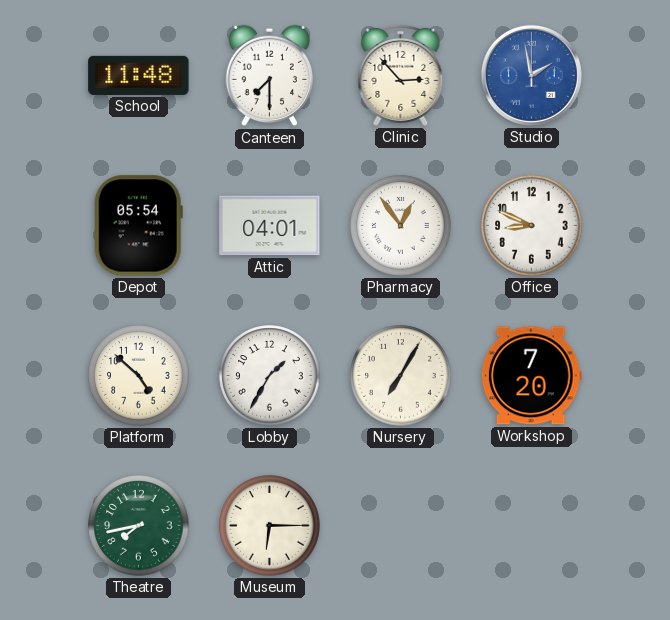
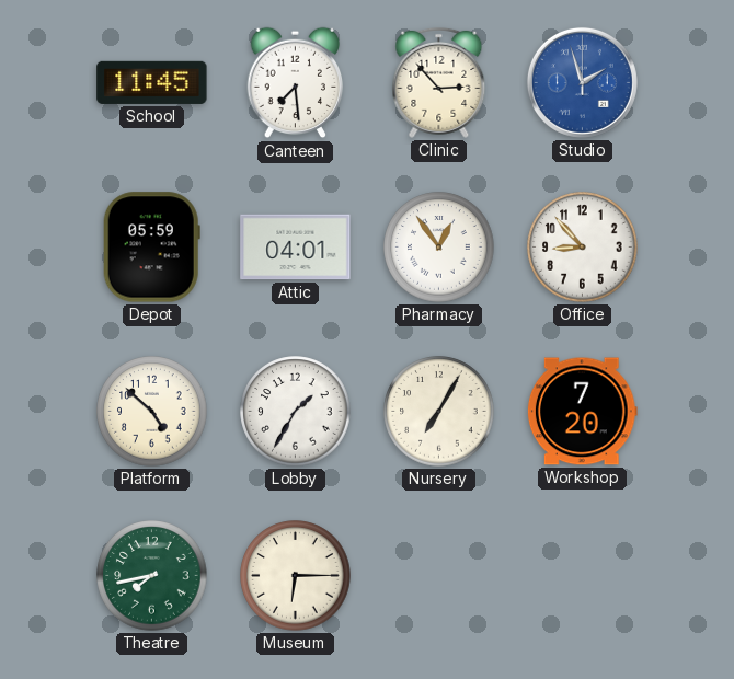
School: 11:48 -> 11:45 (152, 82)
Canteen: 7:30 -> 7:29 (296, 83)
Studio: 1:58 -> 1:57 (582, 82)
Depot: 05:54 -> 05:59 (151, 248)
Office: 8:49 -> 8:53 (583, 248)
